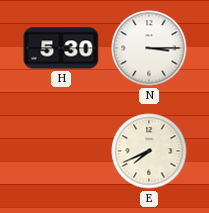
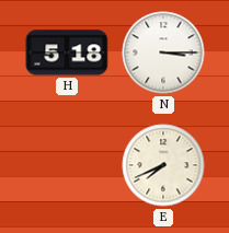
H: 5:30 -> 5:18 (67, 53)
